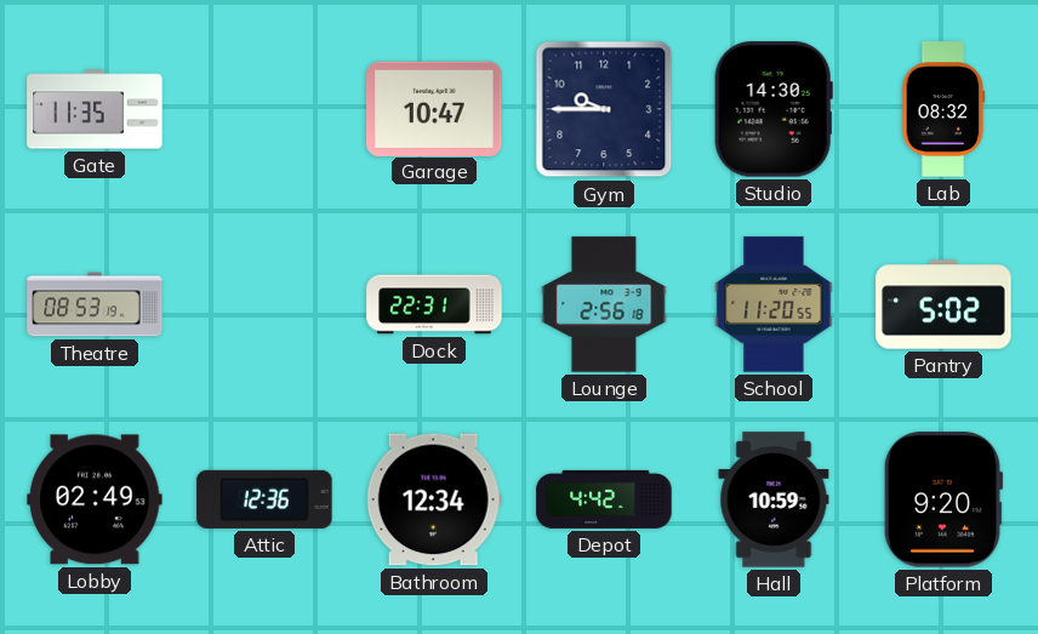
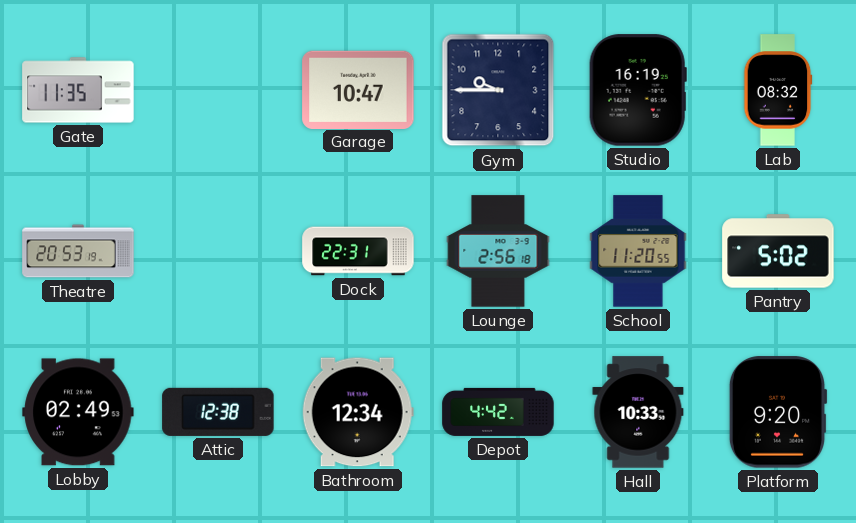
Studio: 14:30 -> 16:19 (638, 90)
Theatre: 08:53 -> 20:53 (78, 251)
Attic: 12:36 -> 12:38 (218, 412)
Hall: 10:59 -> 10:33 (638, 412)
